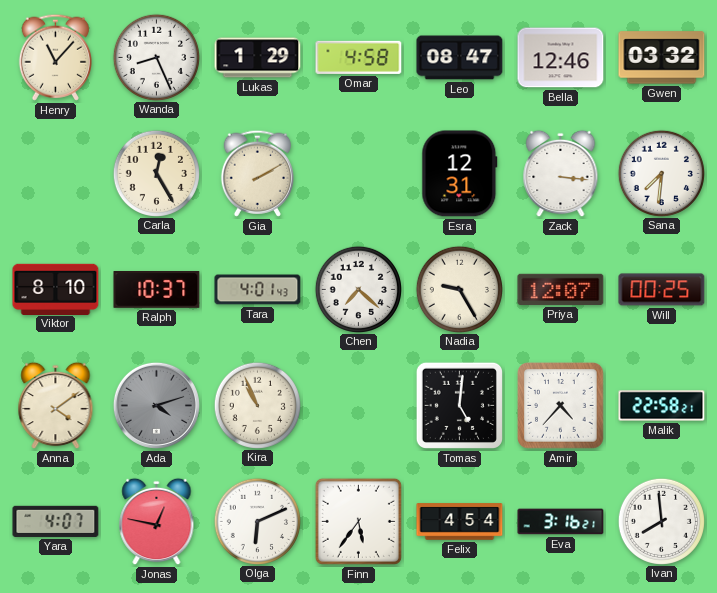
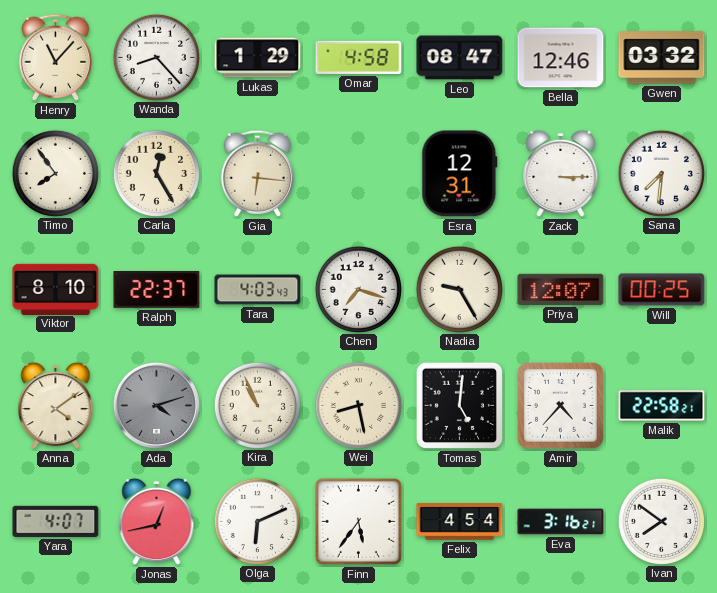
Wanda: 8:26 -> 8:23 (156, 57)
Timo: none -> 7:54 (55, 173)
Gia: 2:10 -> 6:16 (257, 173)
Zack: 3:16 -> 3:15 (561, 174)
Ralph: 10:37 -> 22:37 (157, 290)
Tara: 4:01 -> 4:03 (258, 290)
Chen: 7:22 -> 7:18 (358, 289)
Wei: none -> 8:28 (358, 405)
Jonas: 12:47 -> 12:43 (157, 522)
Ivan: 7:59 -> 7:51 (661, 521)
